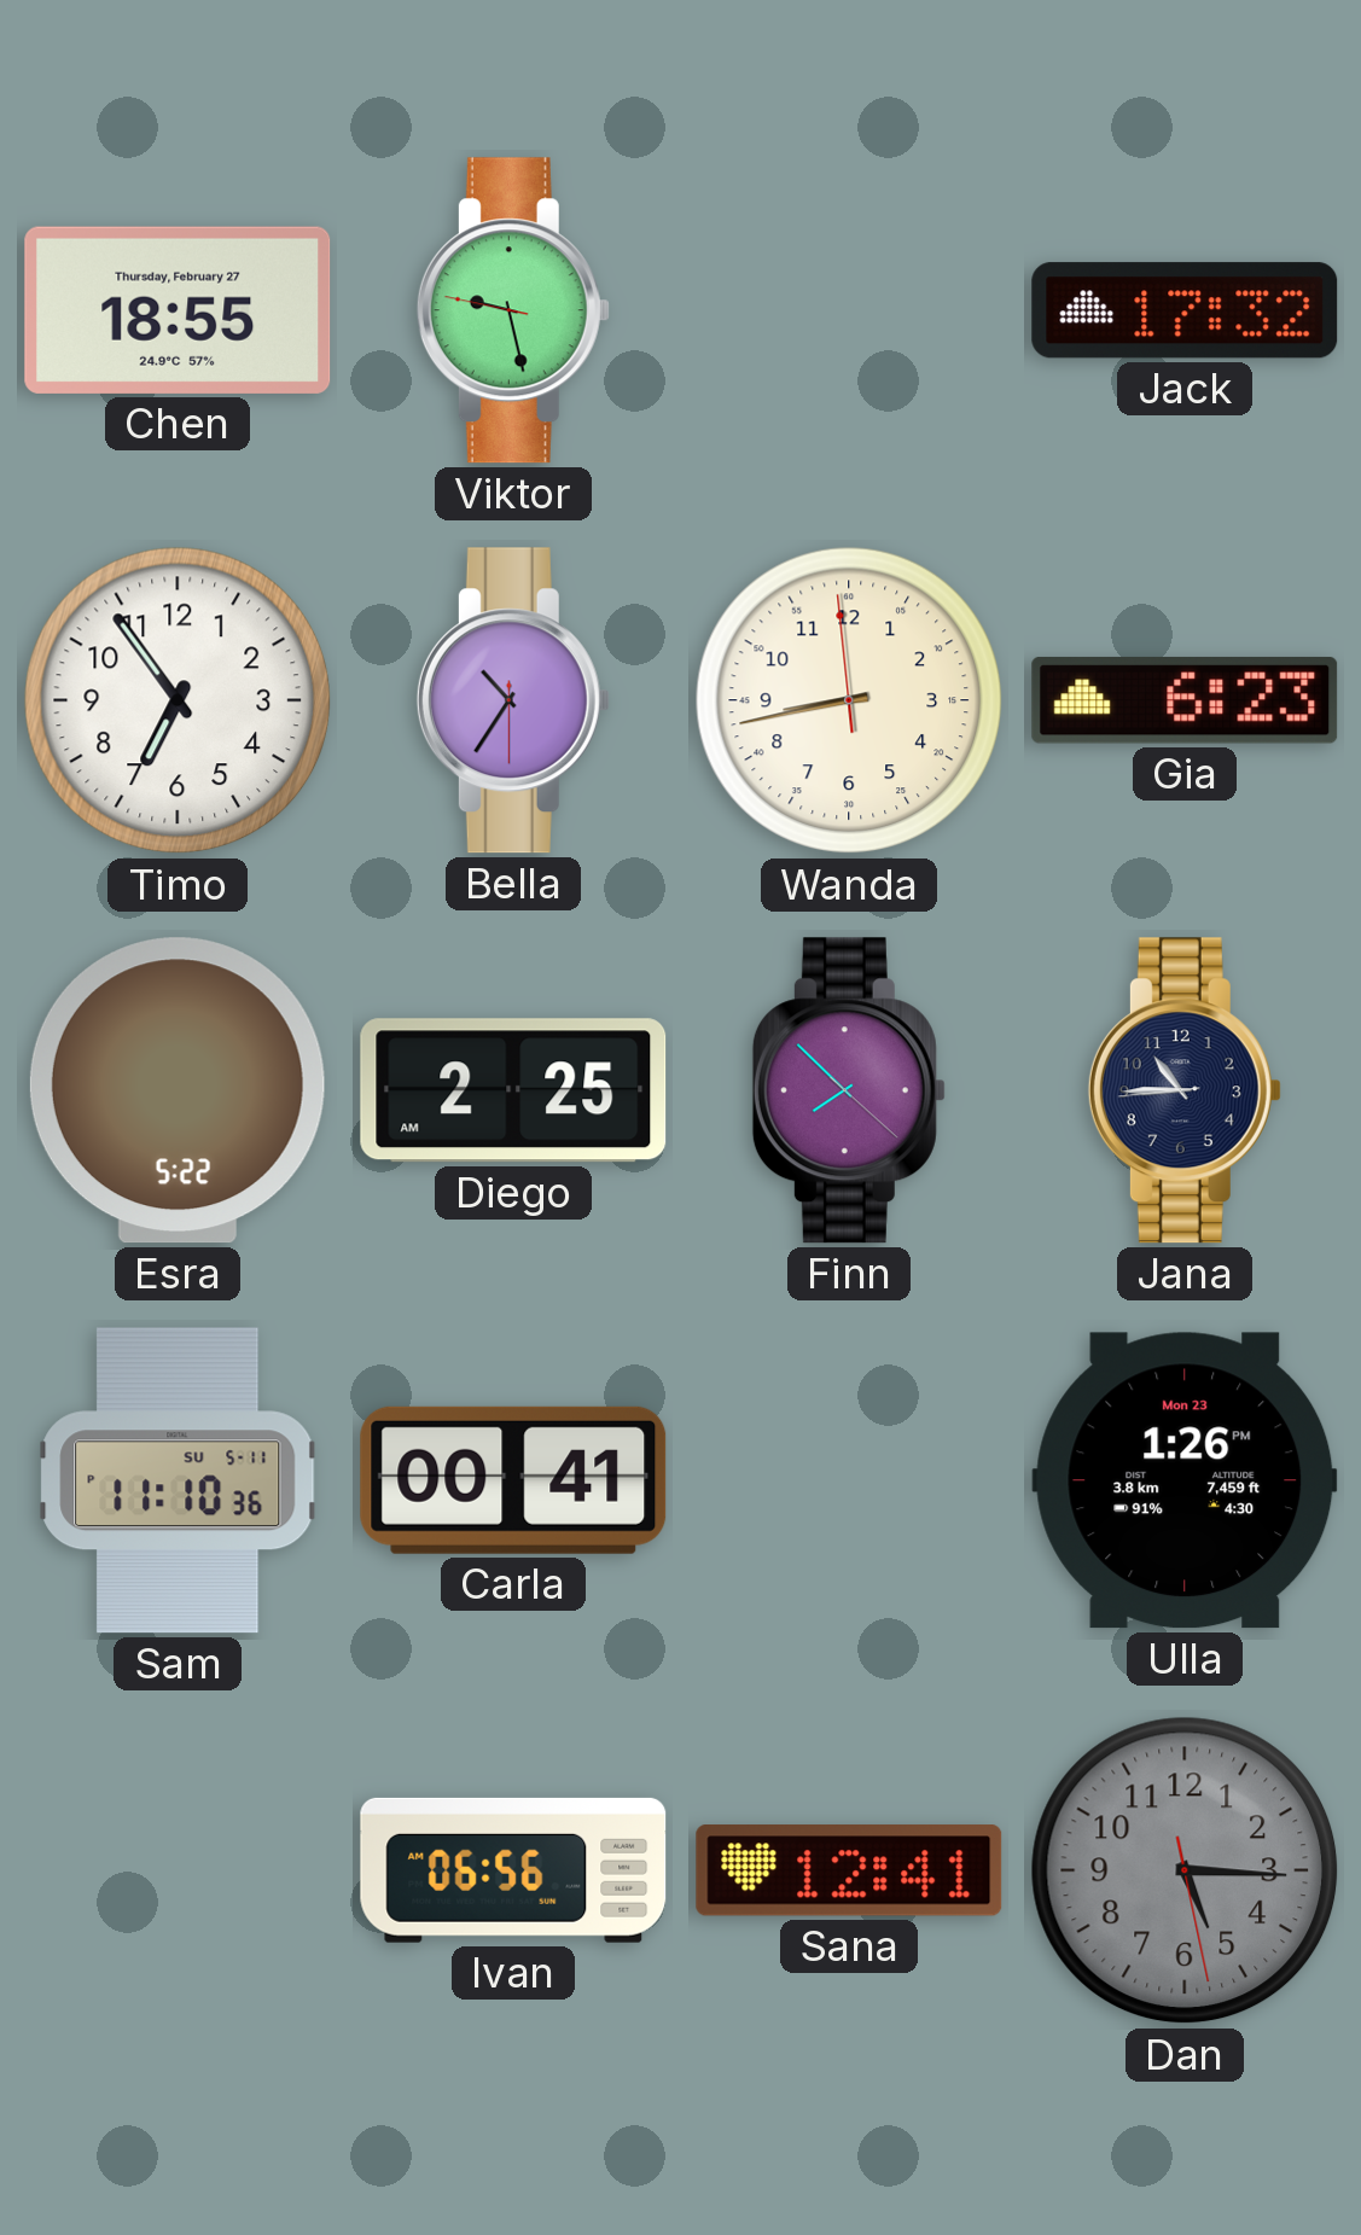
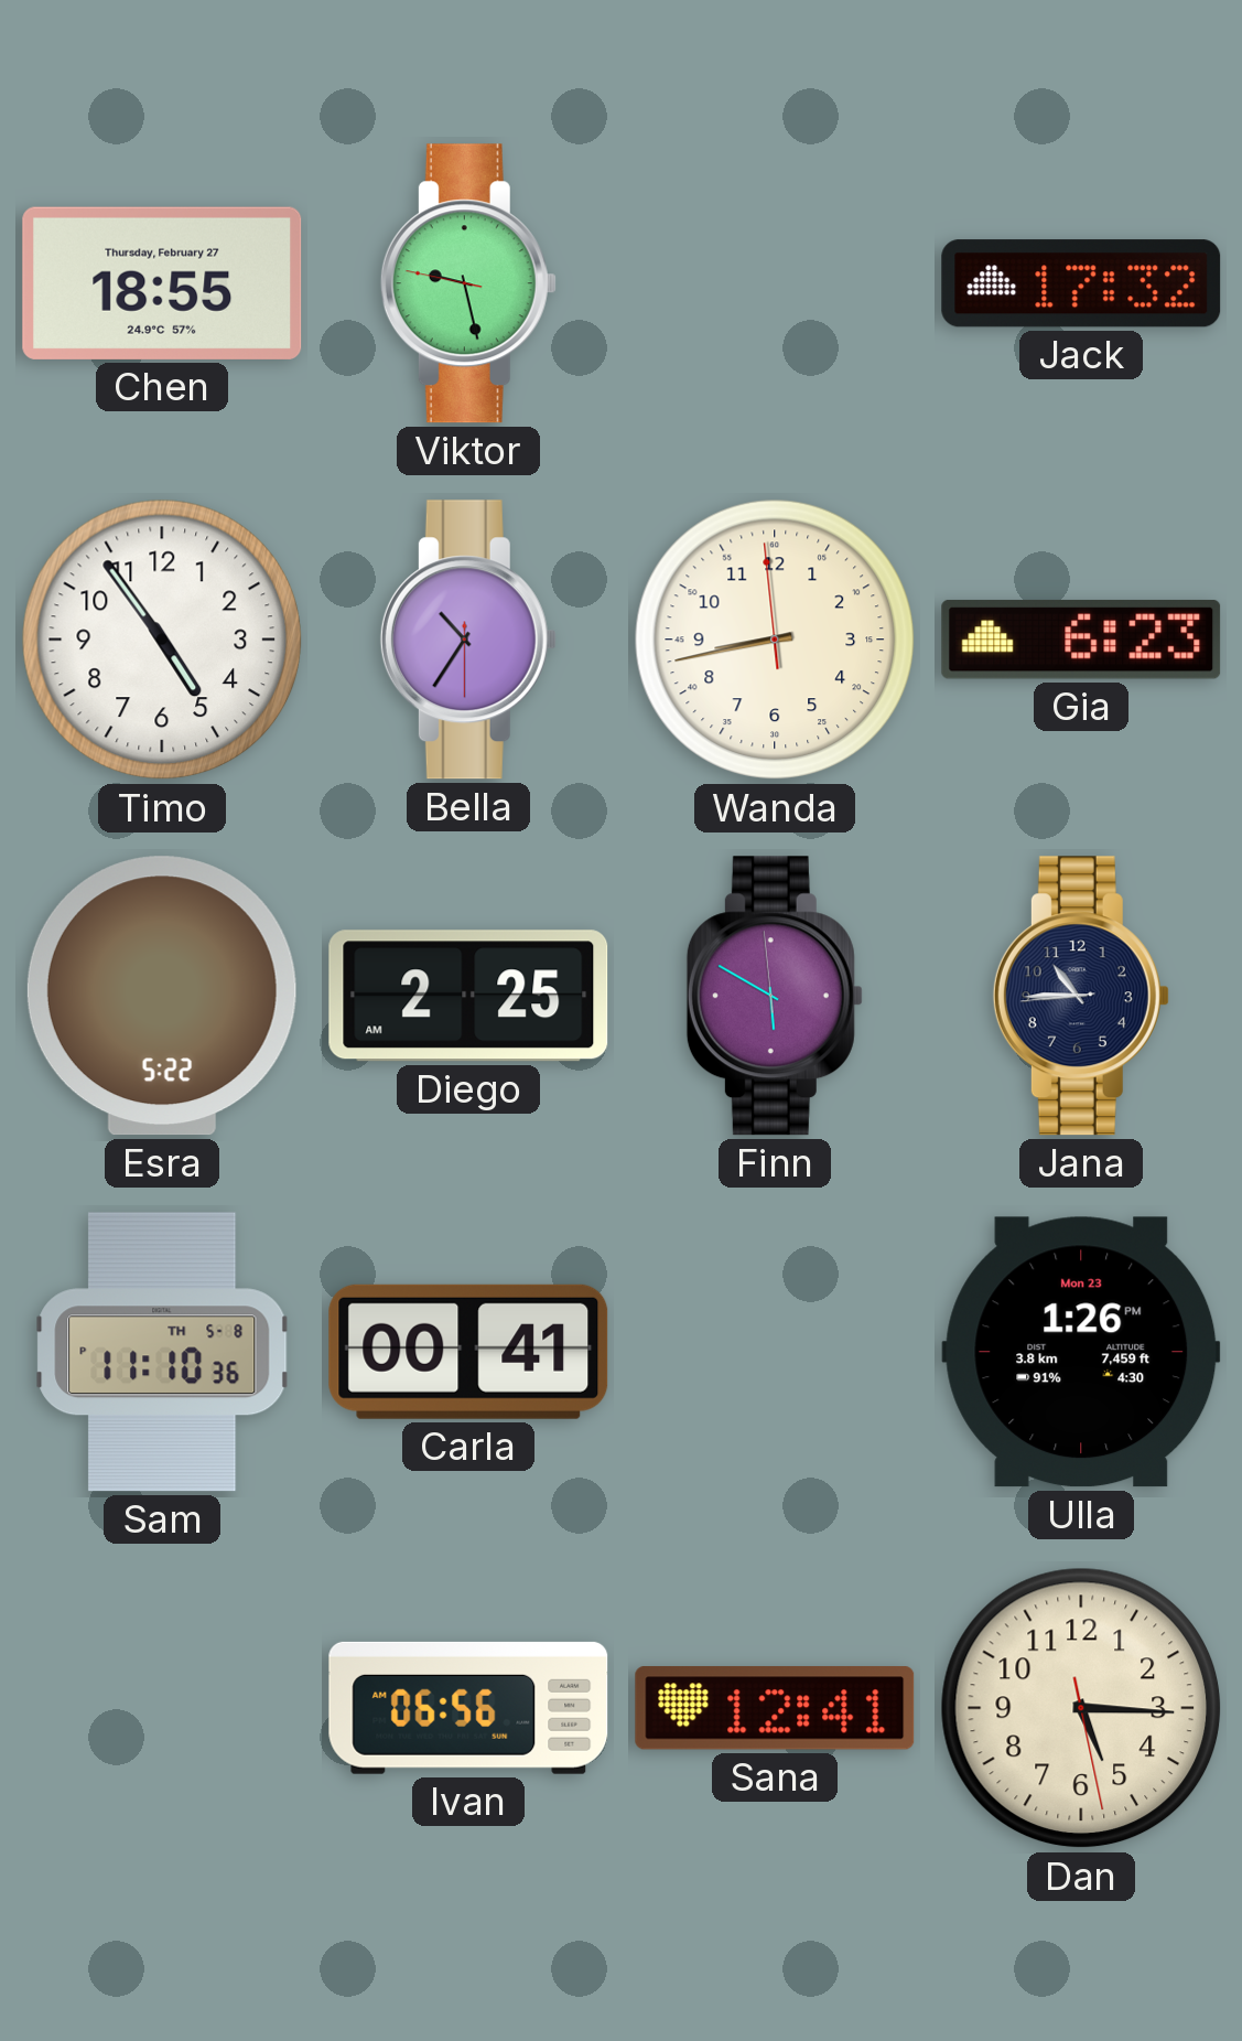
Timo: 6:54 -> 4:54 (162, 640)
Finn: 7:52 -> 5:49 (775, 996)
Sam date: SU 5-11 -> TH 5-8 (162, 1352)
Dan dial: grey -> cream (1081, 1708)
